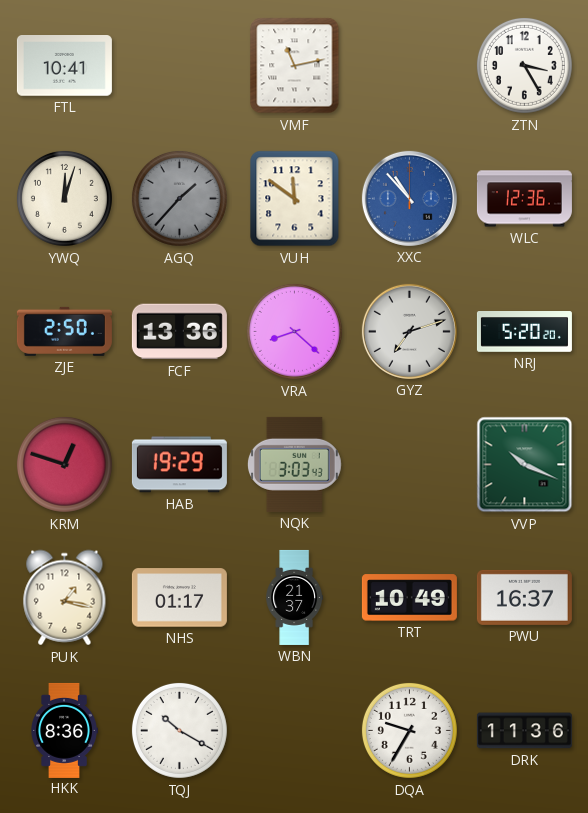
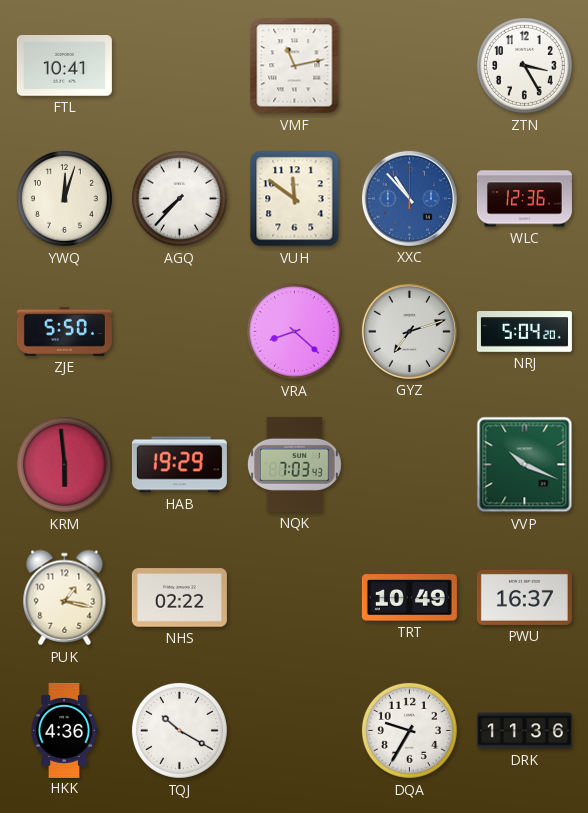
AGQ: 1:37 -> 7:37 (179, 198)
AGQ dial: grey -> white (179, 198)
ZJE: 2:50 -> 5:50 (64, 331)
FCF: 13:36 -> none (179, 332)
NRJ: 5:20 -> 5:04 (524, 332)
KRM: 12:48 -> 5:59 (64, 464)
NQK: 3:03 -> 7:03 (294, 464)
NHS: 01:17 -> 02:22 (179, 598)
WBN: 21:37 -> none (294, 597)
HKK: 8:36 -> 4:36 (64, 730)
